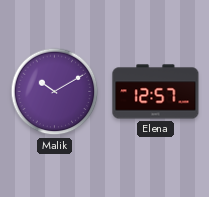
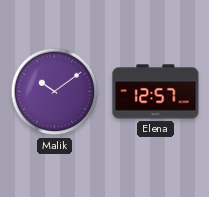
Malik: 10:10 -> 10:09 (55, 92)
